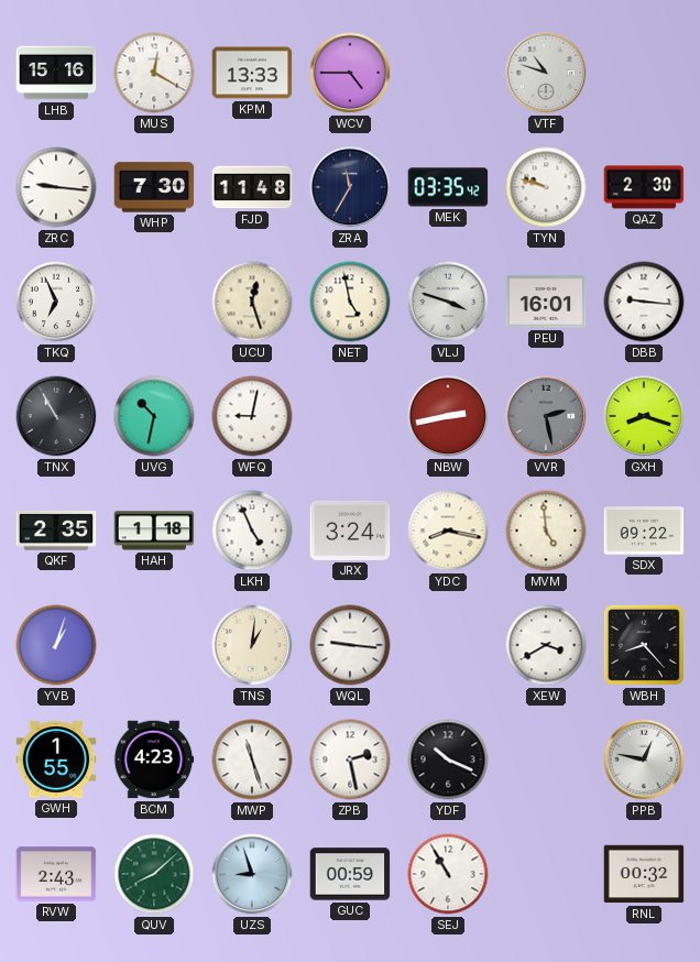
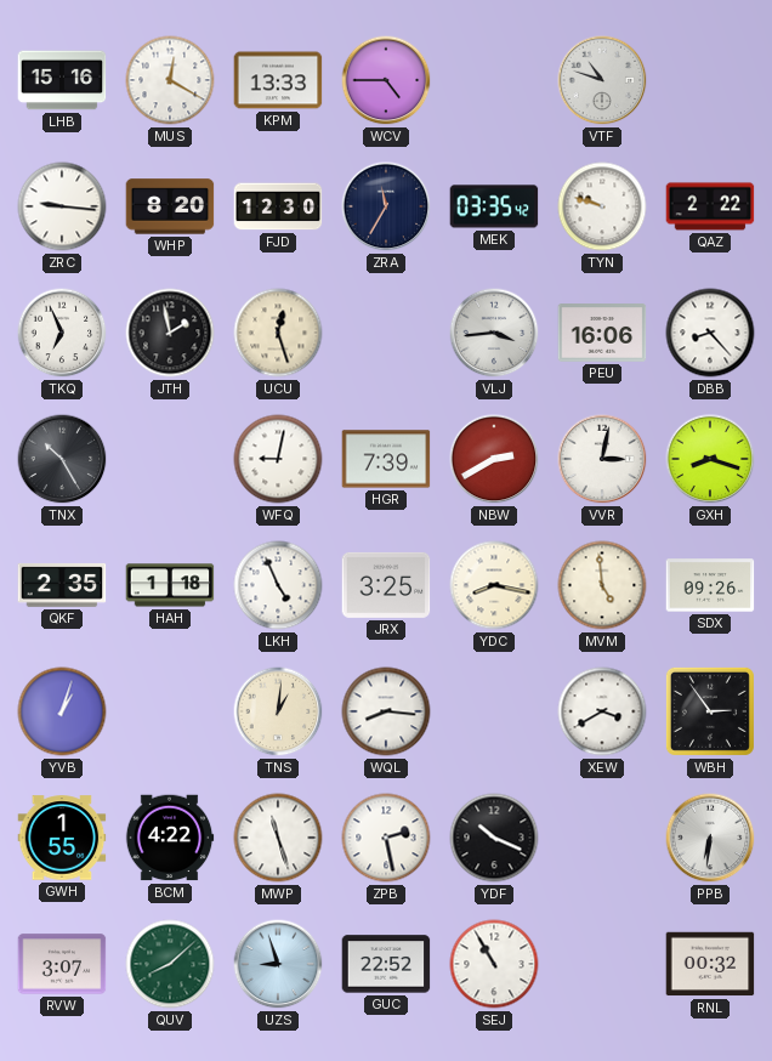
WHP: 7:30 -> 8:20 (170, 206)
FJD: 11:48 -> 12:30 (278, 206)
QAZ: 2:30 -> 2:22 (710, 206)
JTH: none -> 1:58 (170, 333)
NET: 4:58 -> none (350, 302)
VLJ: 3:48 -> 3:44 (494, 333)
PEU: 16:01 -> 16:06 (602, 333)
DBB: 9:16 -> 8:23 (710, 333)
TNX: 10:55 -> 10:25 (62, 459)
UVG: 10:32 -> none (154, 416)
HGR: none -> 7:39 (386, 459)
NBW: 2:43 -> 2:40 (494, 459)
VVR: 2:28 -> 3:02 (602, 459)
VVR dial: grey -> white (602, 459)
JRX: 3:24 -> 3:25 (386, 585)
SDX: 09:22 -> 09:26 (710, 585)
WQL: 9:16 -> 8:16 (386, 711)
WBH: 8:23 -> 2:54 (710, 711)
BCM: 4:23 -> 4:22 (170, 838)
PPB: 12:47 -> 6:31 (710, 838)
RVW: 2:43 -> 3:07 (62, 964)
GUC: 00:59 -> 22:52 (386, 964)
